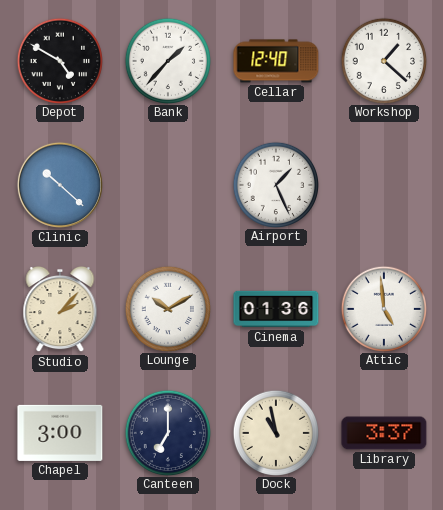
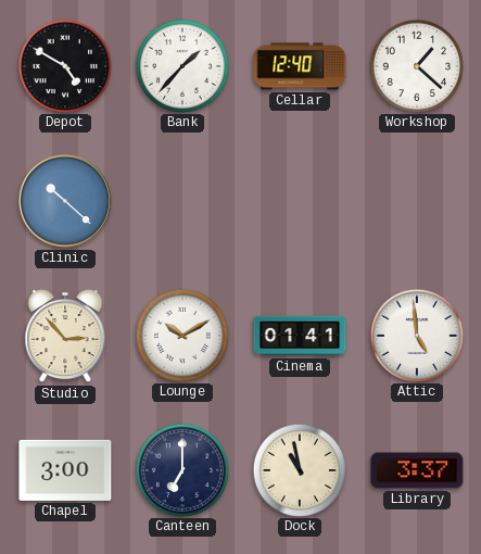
Airport: 1:26 -> none (275, 184)
Studio: 2:07 -> 2:53 (65, 336)
Cinema: 01:36 -> 01:41 (300, 336)
